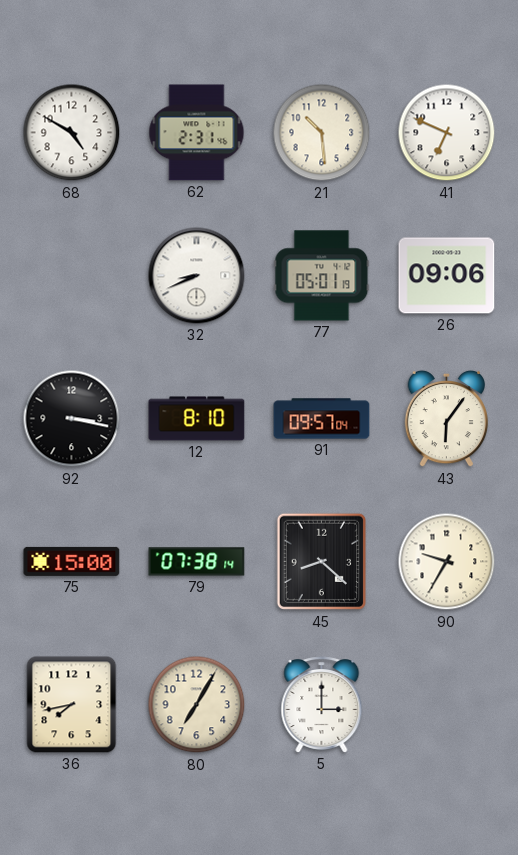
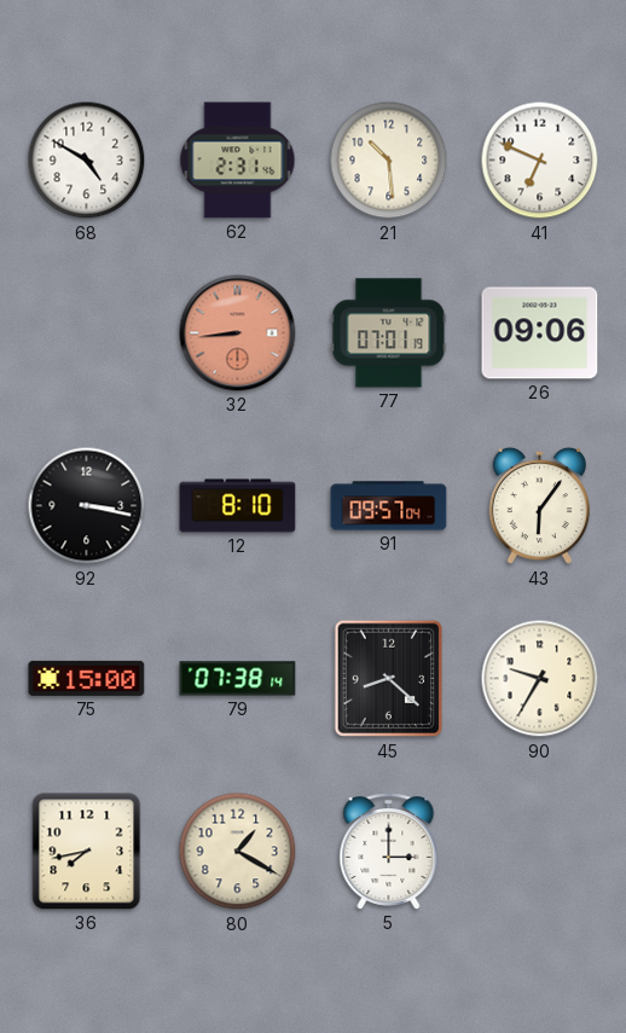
32: 8:41 -> 8:44 (238, 333)
32 dial: white -> salmon (238, 333)
77: 05:01 -> 07:01 (389, 333)
80: 7:05 -> 1:20 (238, 852)
